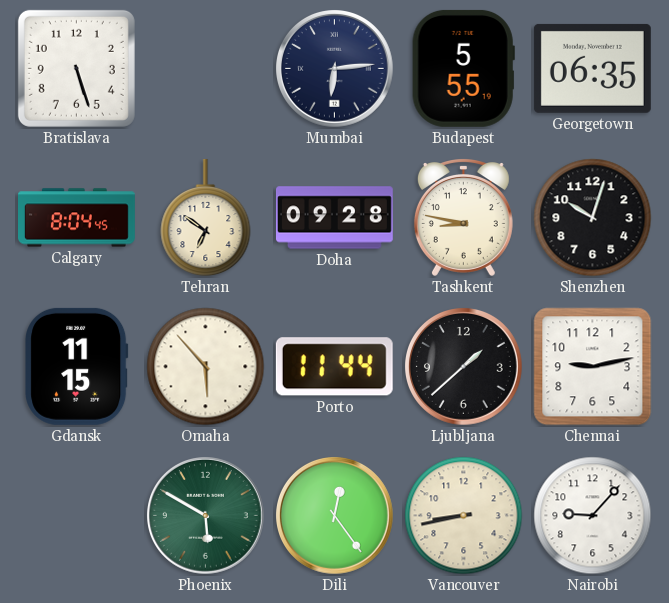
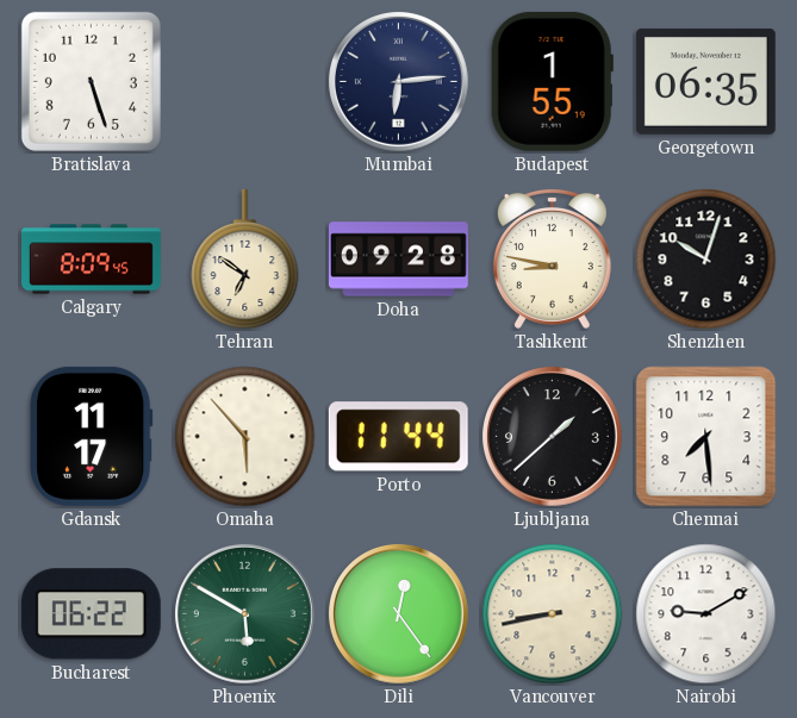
Budapest: 5:55 -> 1:55 (552, 81)
Calgary: 8:04 -> 8:09 (92, 260)
Gdansk: 11:15 -> 11:17 (92, 436)
Chennai: 9:13 -> 7:29 (706, 437)
Bucharest: none -> 06:22 (91, 614)
Nairobi: 9:07 -> 9:10 (706, 614)
